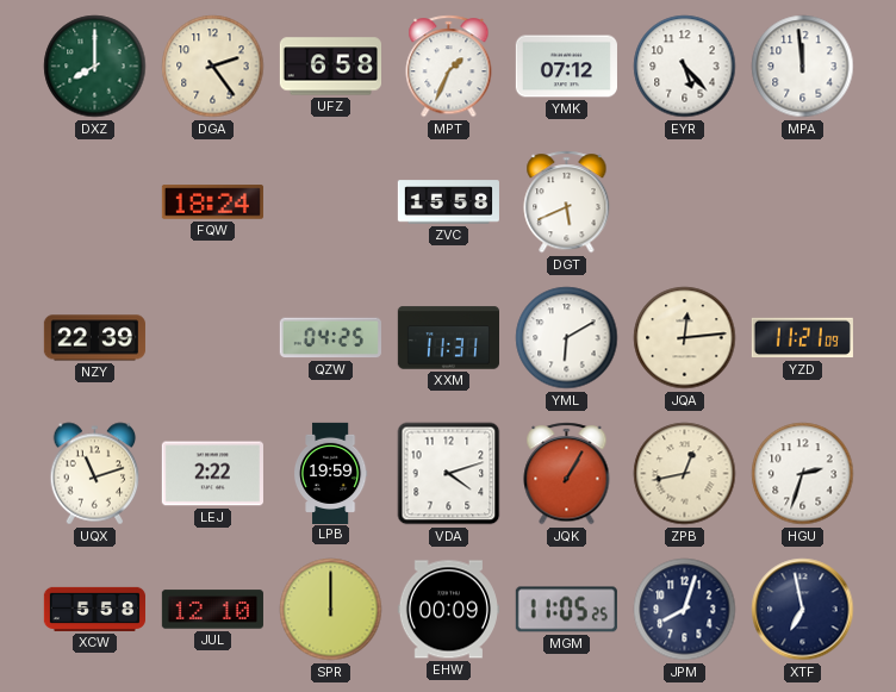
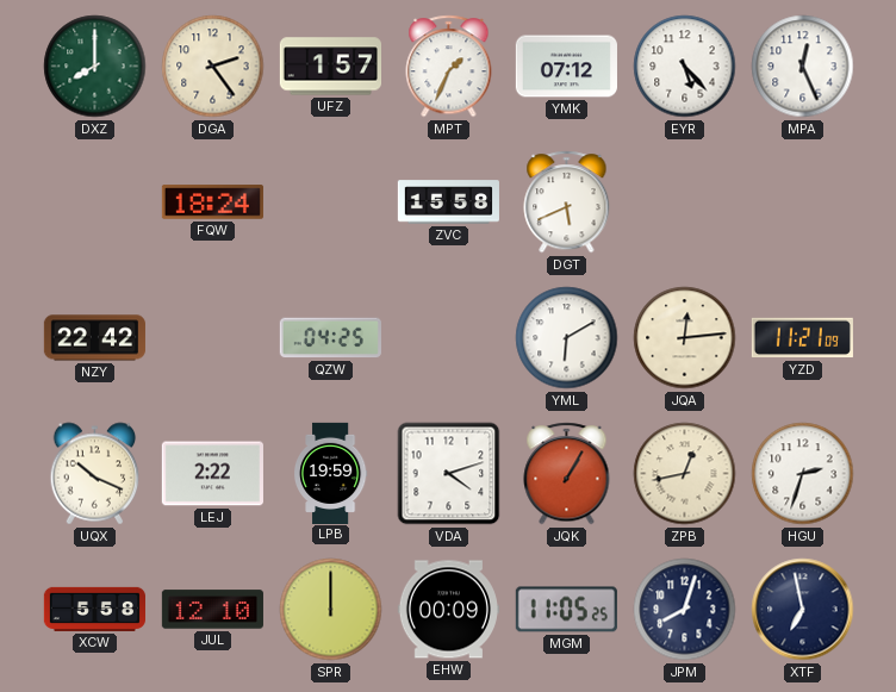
UFZ: 6:58 -> 1:57 (330, 67)
MPA: 11:59 -> 12:26 (803, 67)
NZY: 22:39 -> 22:42 (94, 338)
XXM: 11:31 -> none (448, 338)
UQX: 11:12 -> 10:19 (95, 474)
